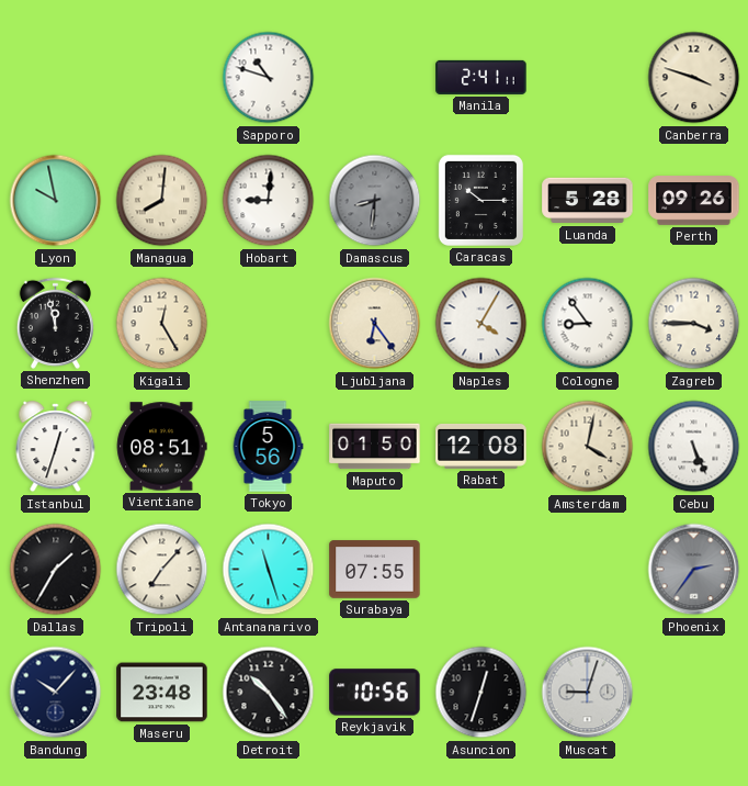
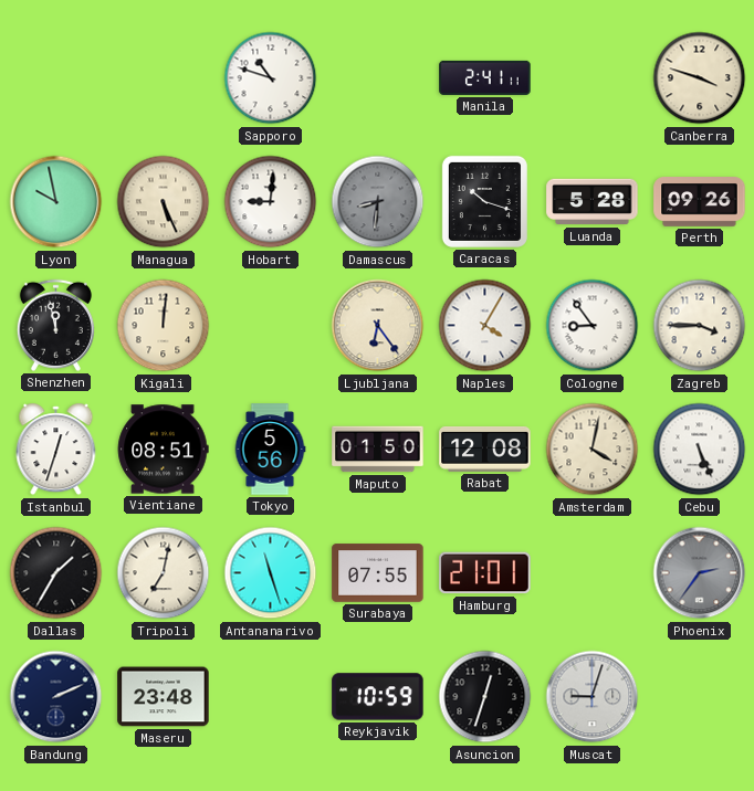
Managua: 8:01 -> 5:26 (164, 202)
Caracas: 10:15 -> 10:18 (484, 201)
Kigali: 12:25 -> 12:01 (164, 326)
Tripoli: 7:07 -> 7:02 (164, 573)
Hamburg: none -> 21:01 (485, 573)
Bandung: 10:07 -> 2:11 (56, 697)
Detroit: 10:24 -> none (269, 693)
Reykjavik: 10:56 -> 10:59 (378, 697)
